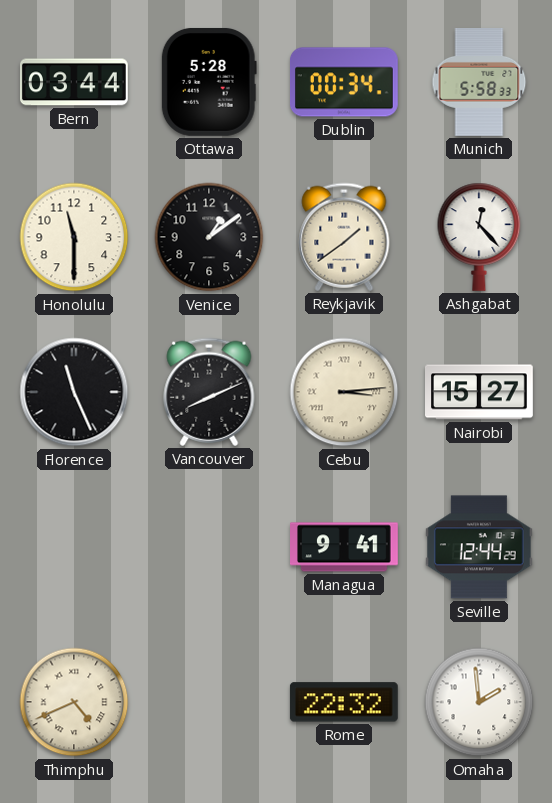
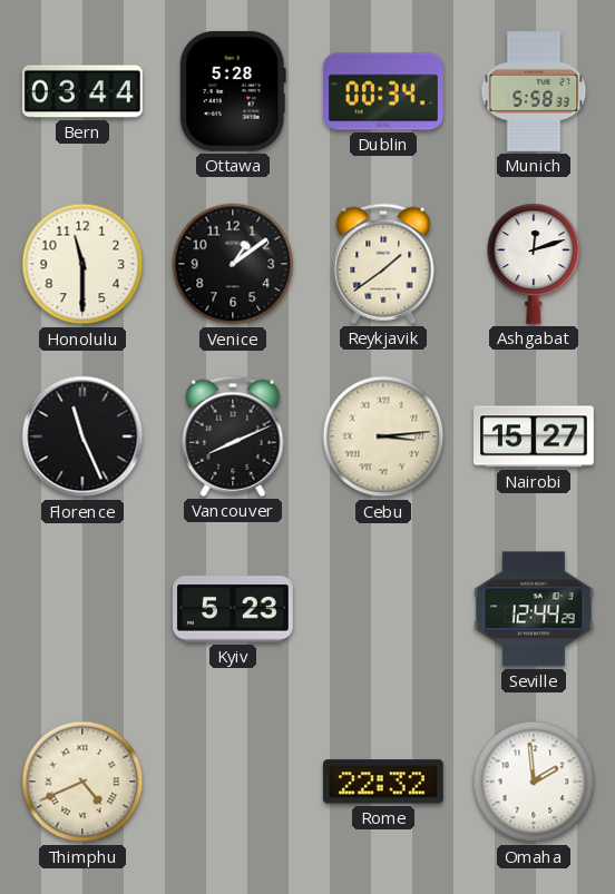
Ashgabat: 12:23 -> 12:12 (534, 264)
Kyiv: none -> 5:23 (234, 609)
Managua: 9:41 -> none (345, 547)
